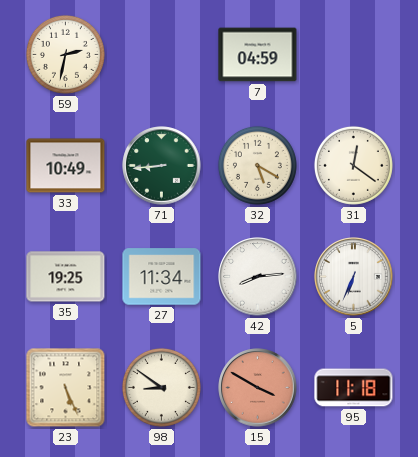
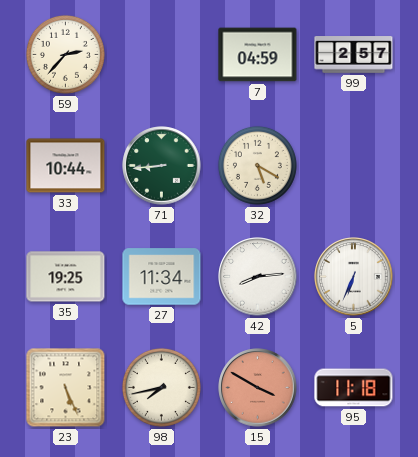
59: 2:32 -> 2:37 (65, 54)
99: none -> 2:57 (354, 55)
33: 10:49 -> 10:44 (66, 166)
31: 12:21 -> none (353, 165)
98: 8:51 -> 7:43 (161, 387)
